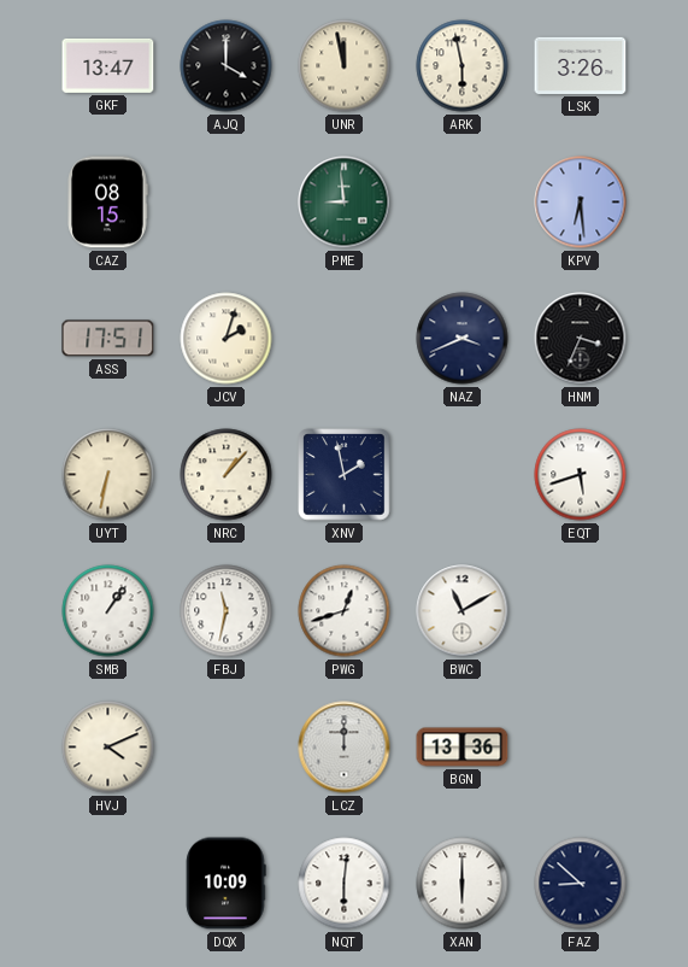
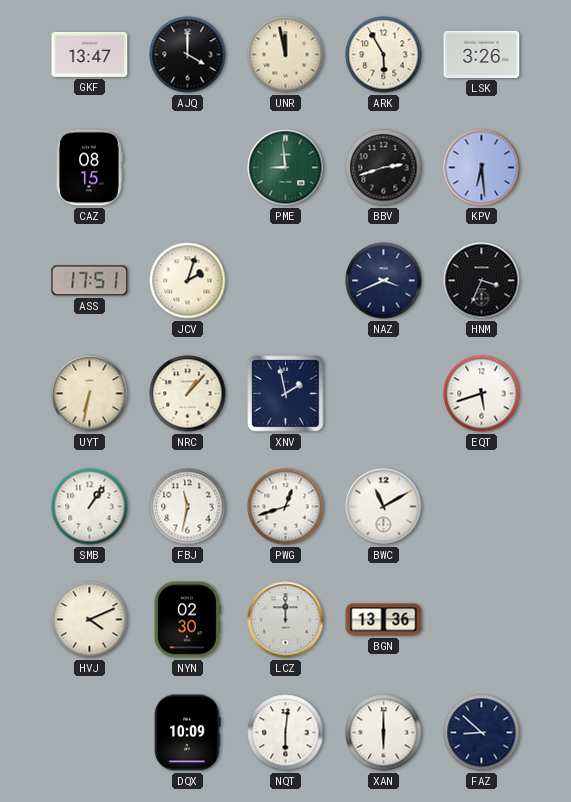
ARK: 5:58 -> 5:55 (384, 55)
BBV: none -> 2:42 (384, 168)
NYN: none -> 02:30 (187, 620)
